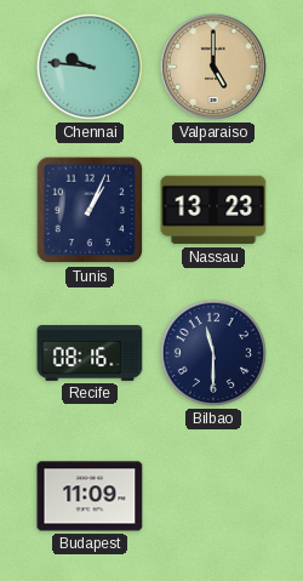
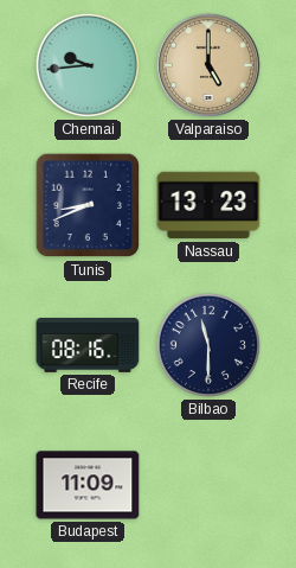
Chennai: 9:46 -> 9:44 (88, 65)
Tunis: 1:04 -> 8:41 (88, 205)
